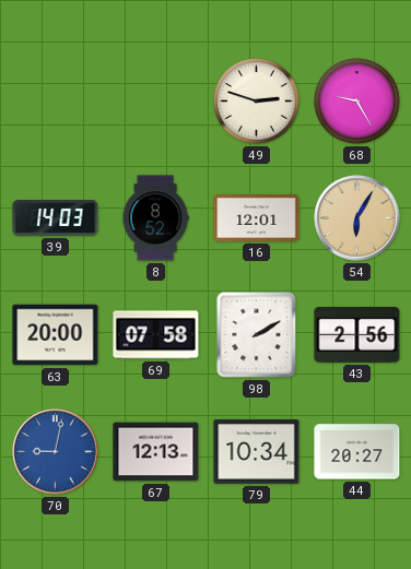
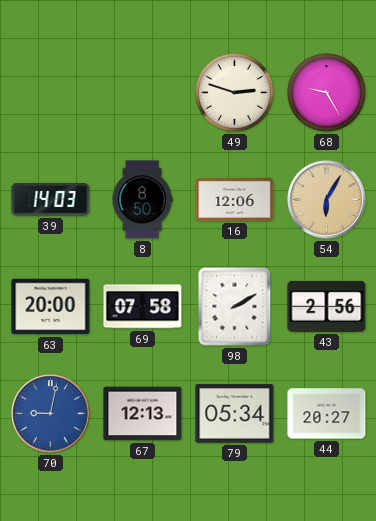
8: 8:52 -> 8:50 (142, 200)
16: 12:01 -> 12:06 (235, 199)
79: 10:34 -> 05:34 (235, 414)
